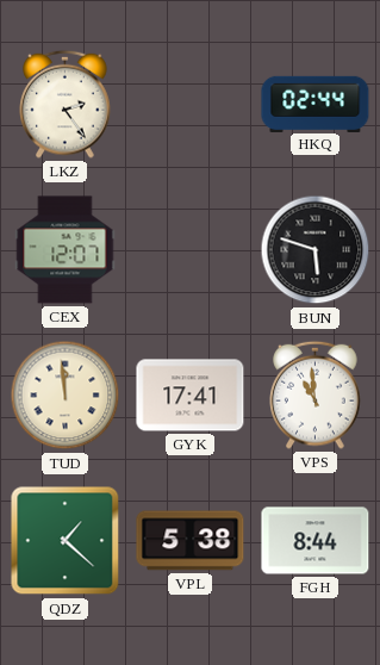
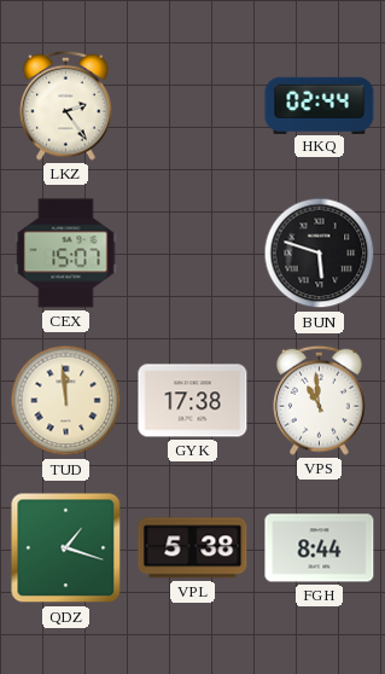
CEX: 12:07 -> 15:07 (66, 254)
GYK: 17:41 -> 17:38 (193, 401)
QDZ: 1:22 -> 1:18 (66, 548)
